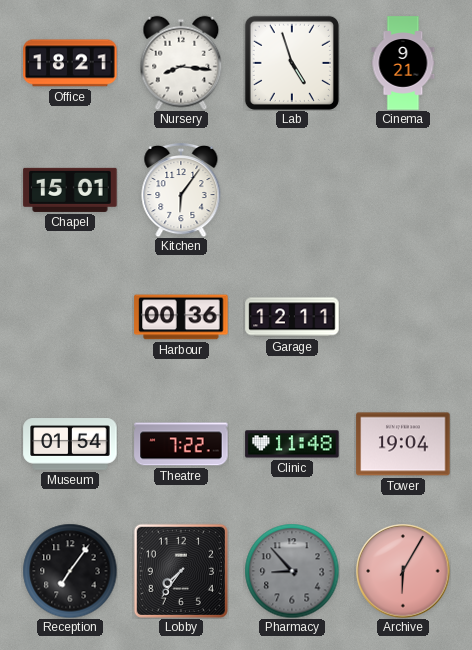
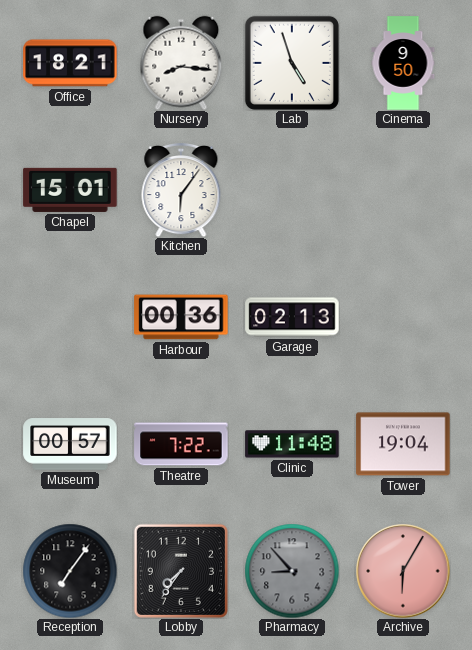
Cinema: 9:21 -> 9:50 (403, 63)
Garage: 12:11 -> 02:13 (292, 317)
Museum: 01:54 -> 00:57 (70, 444)
